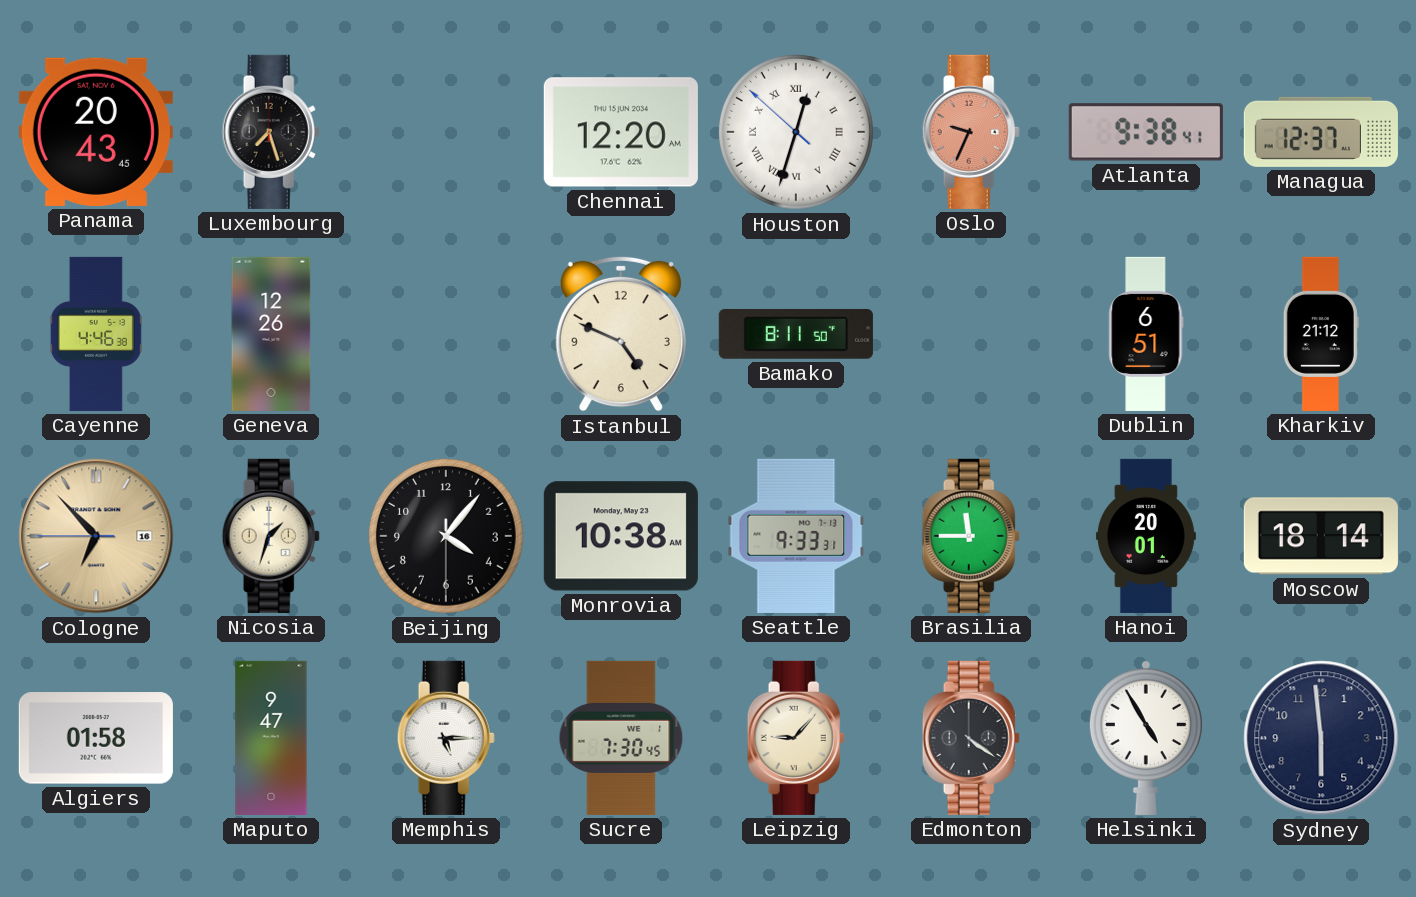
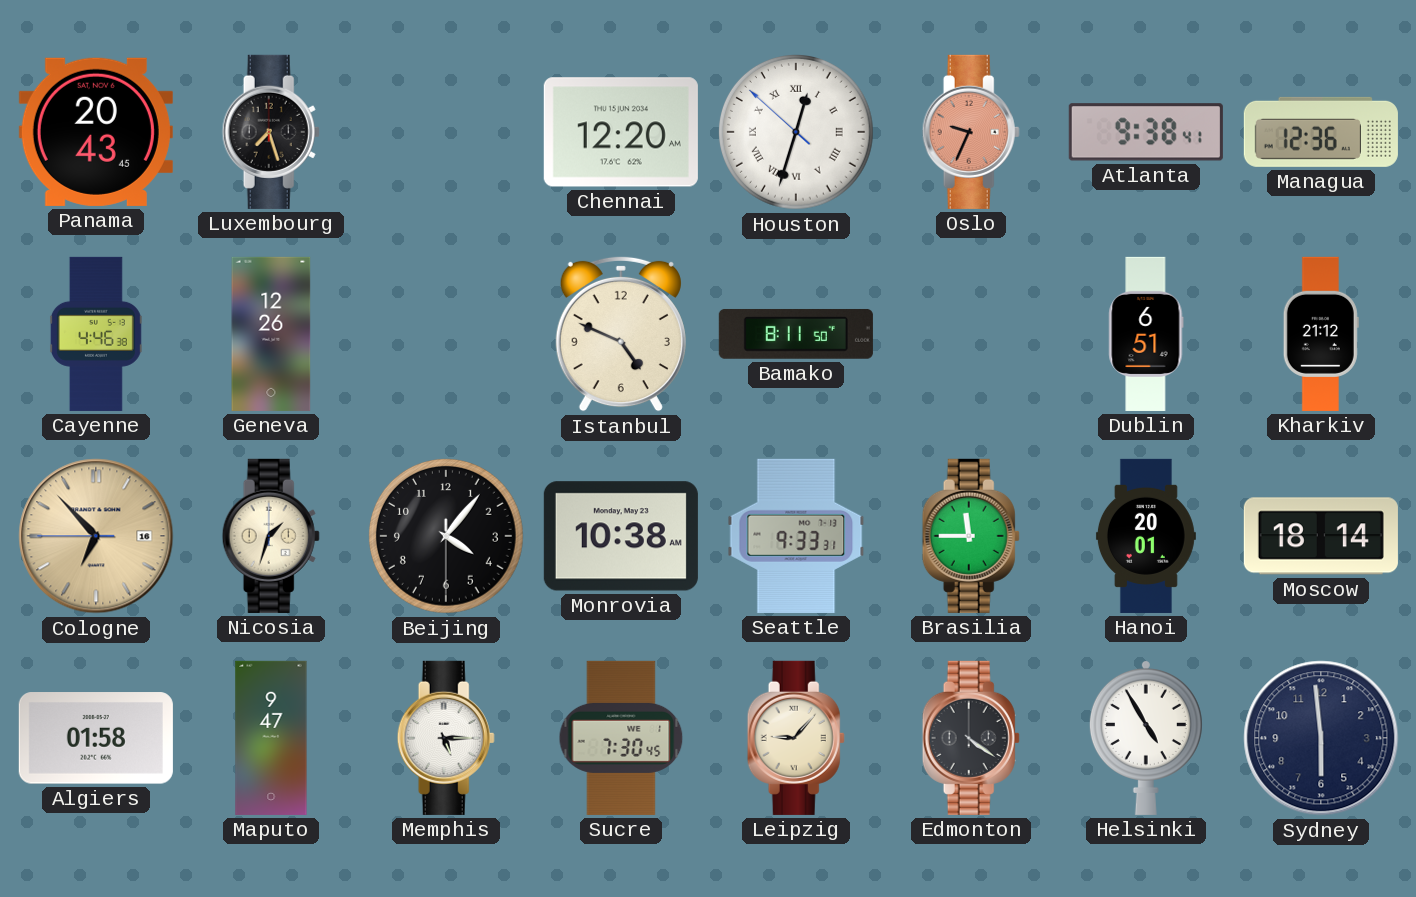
Managua: 12:37 -> 12:36 (1321, 132)
